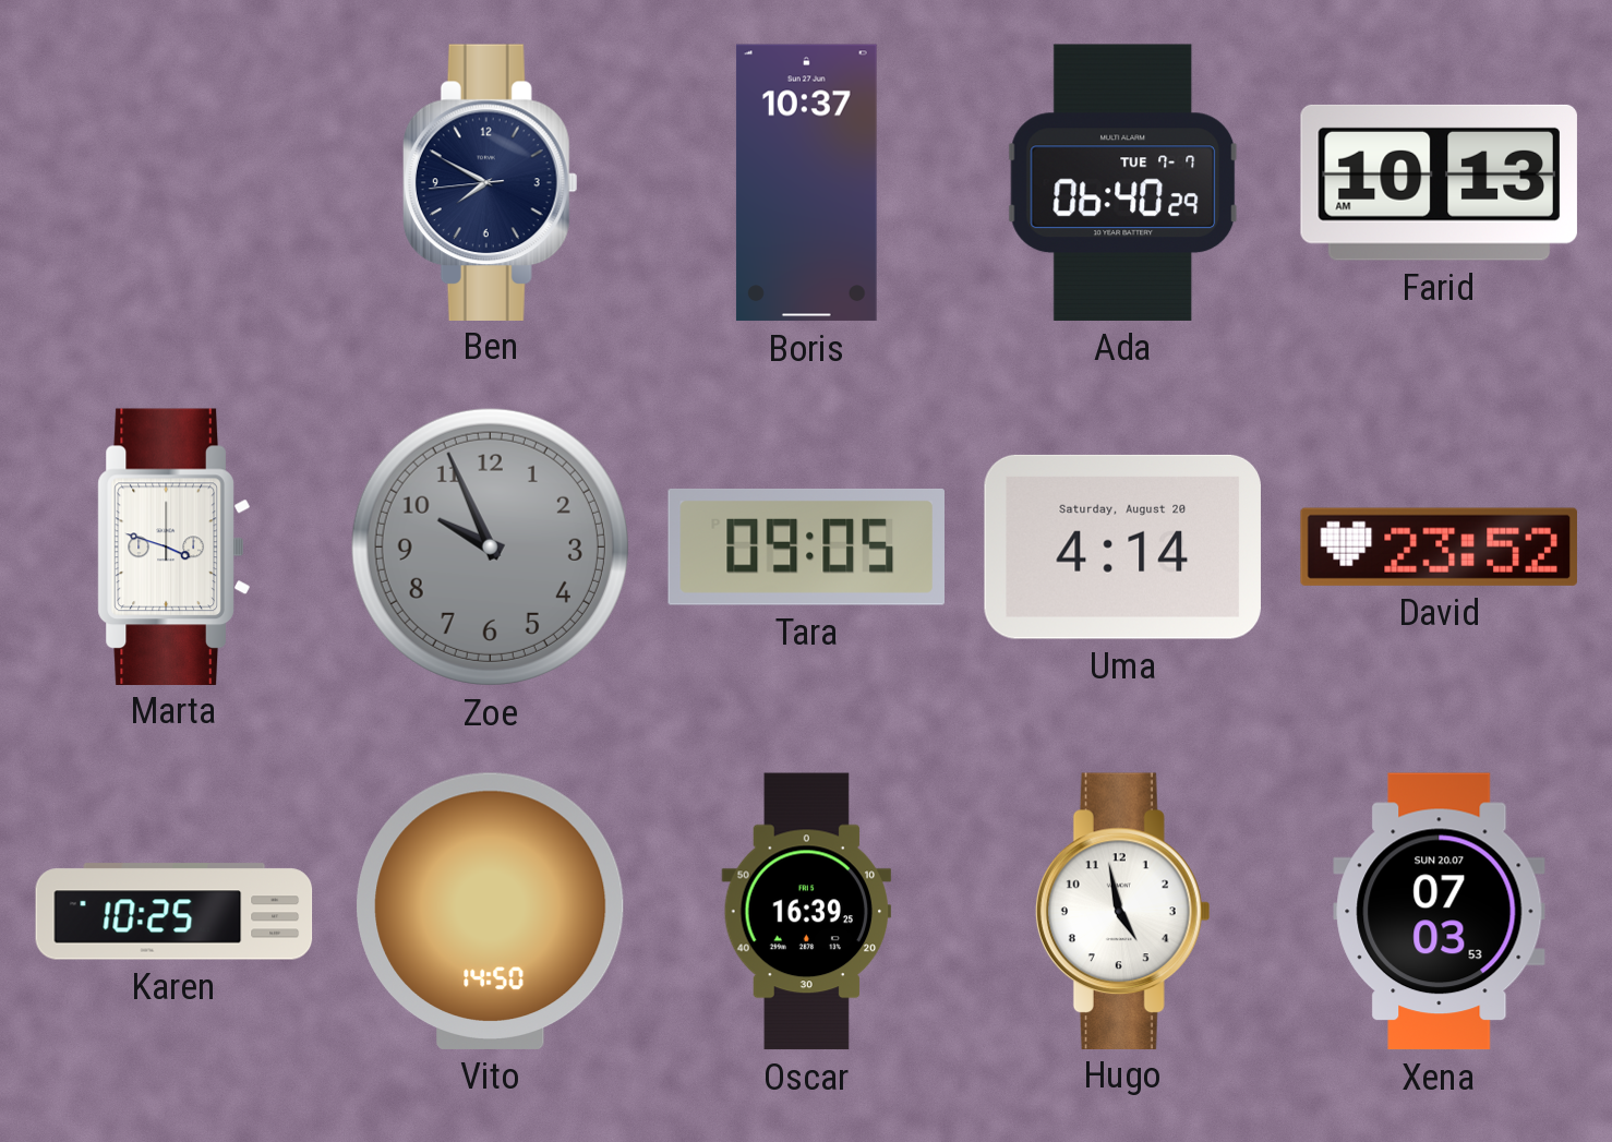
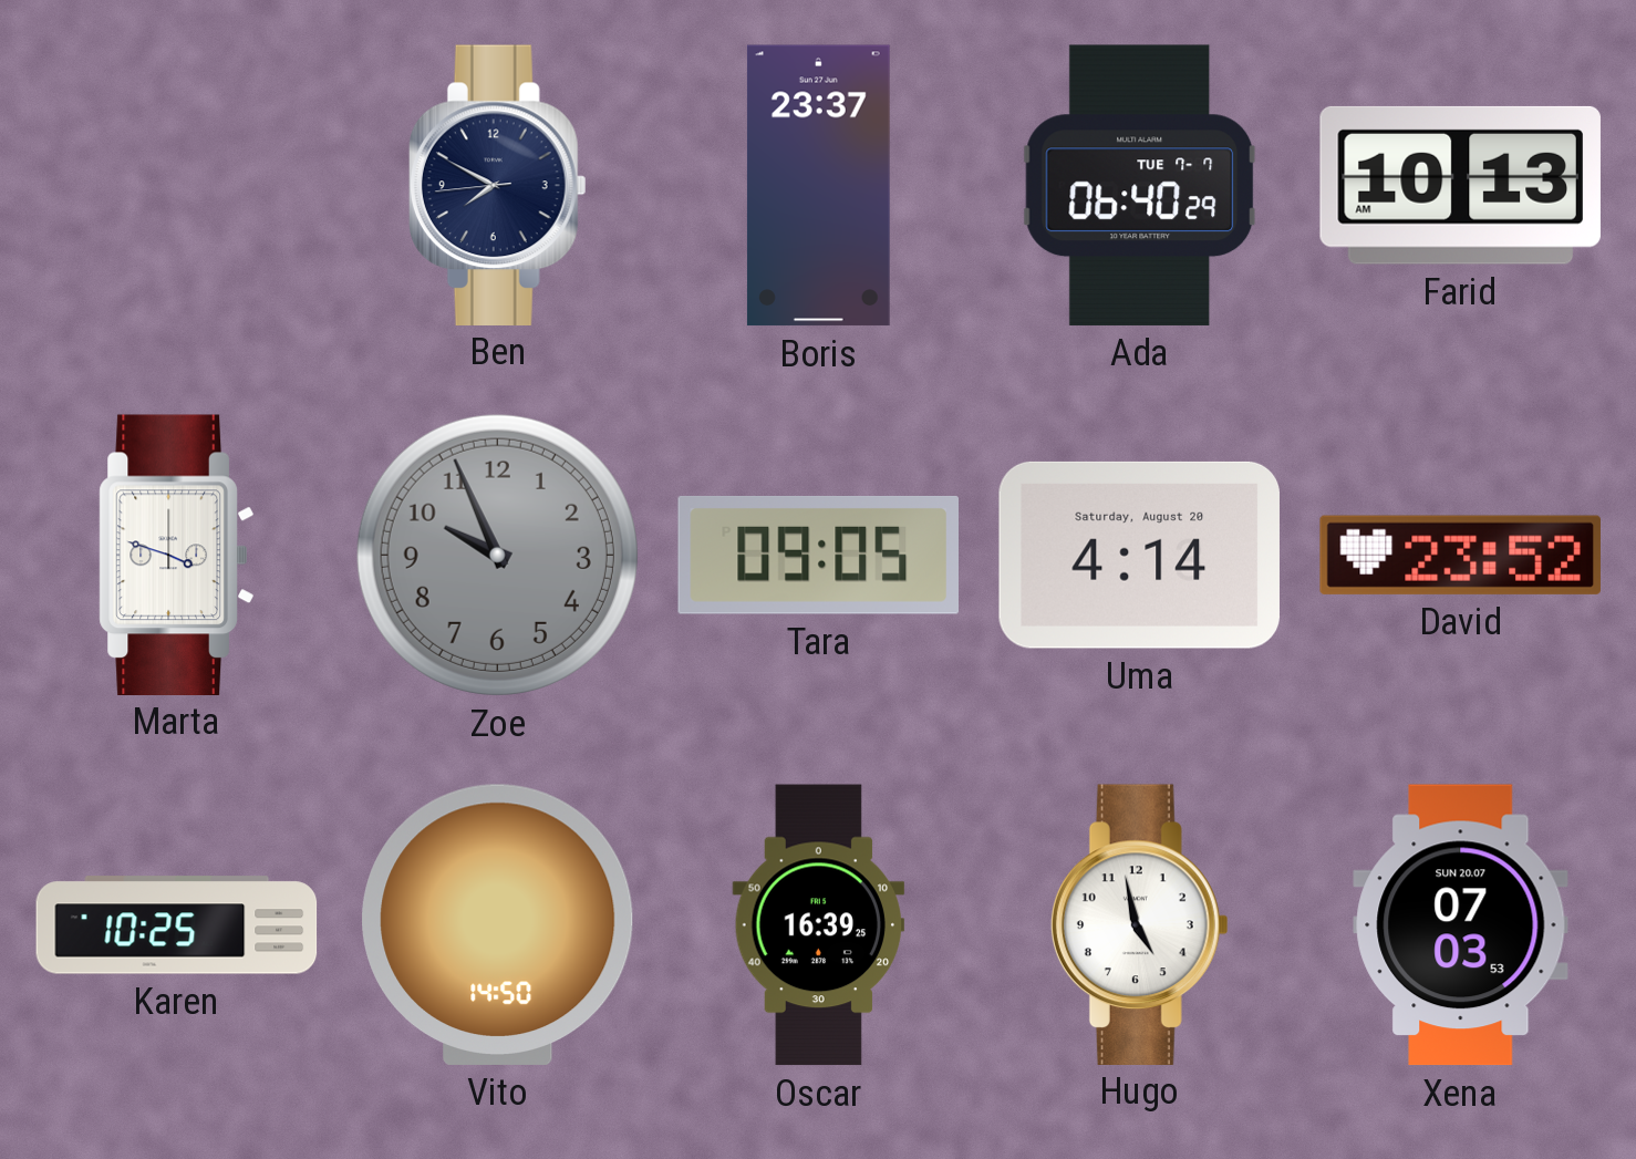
Boris: 10:37 -> 23:37 (818, 186)
